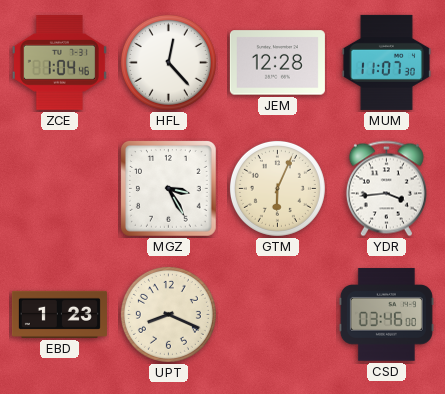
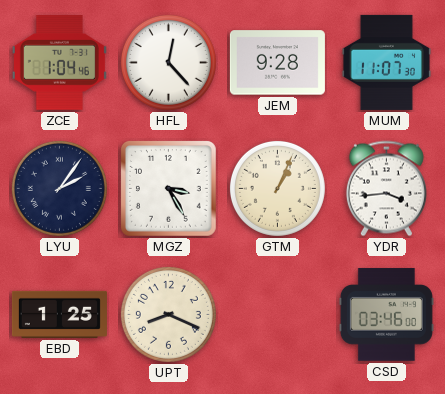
JEM: 12:28 -> 9:28 (277, 63)
LYU: none -> 2:06 (59, 188)
GTM: 6:04 -> 1:04 (277, 188)
EBD: 1:23 -> 1:25 (59, 314)
